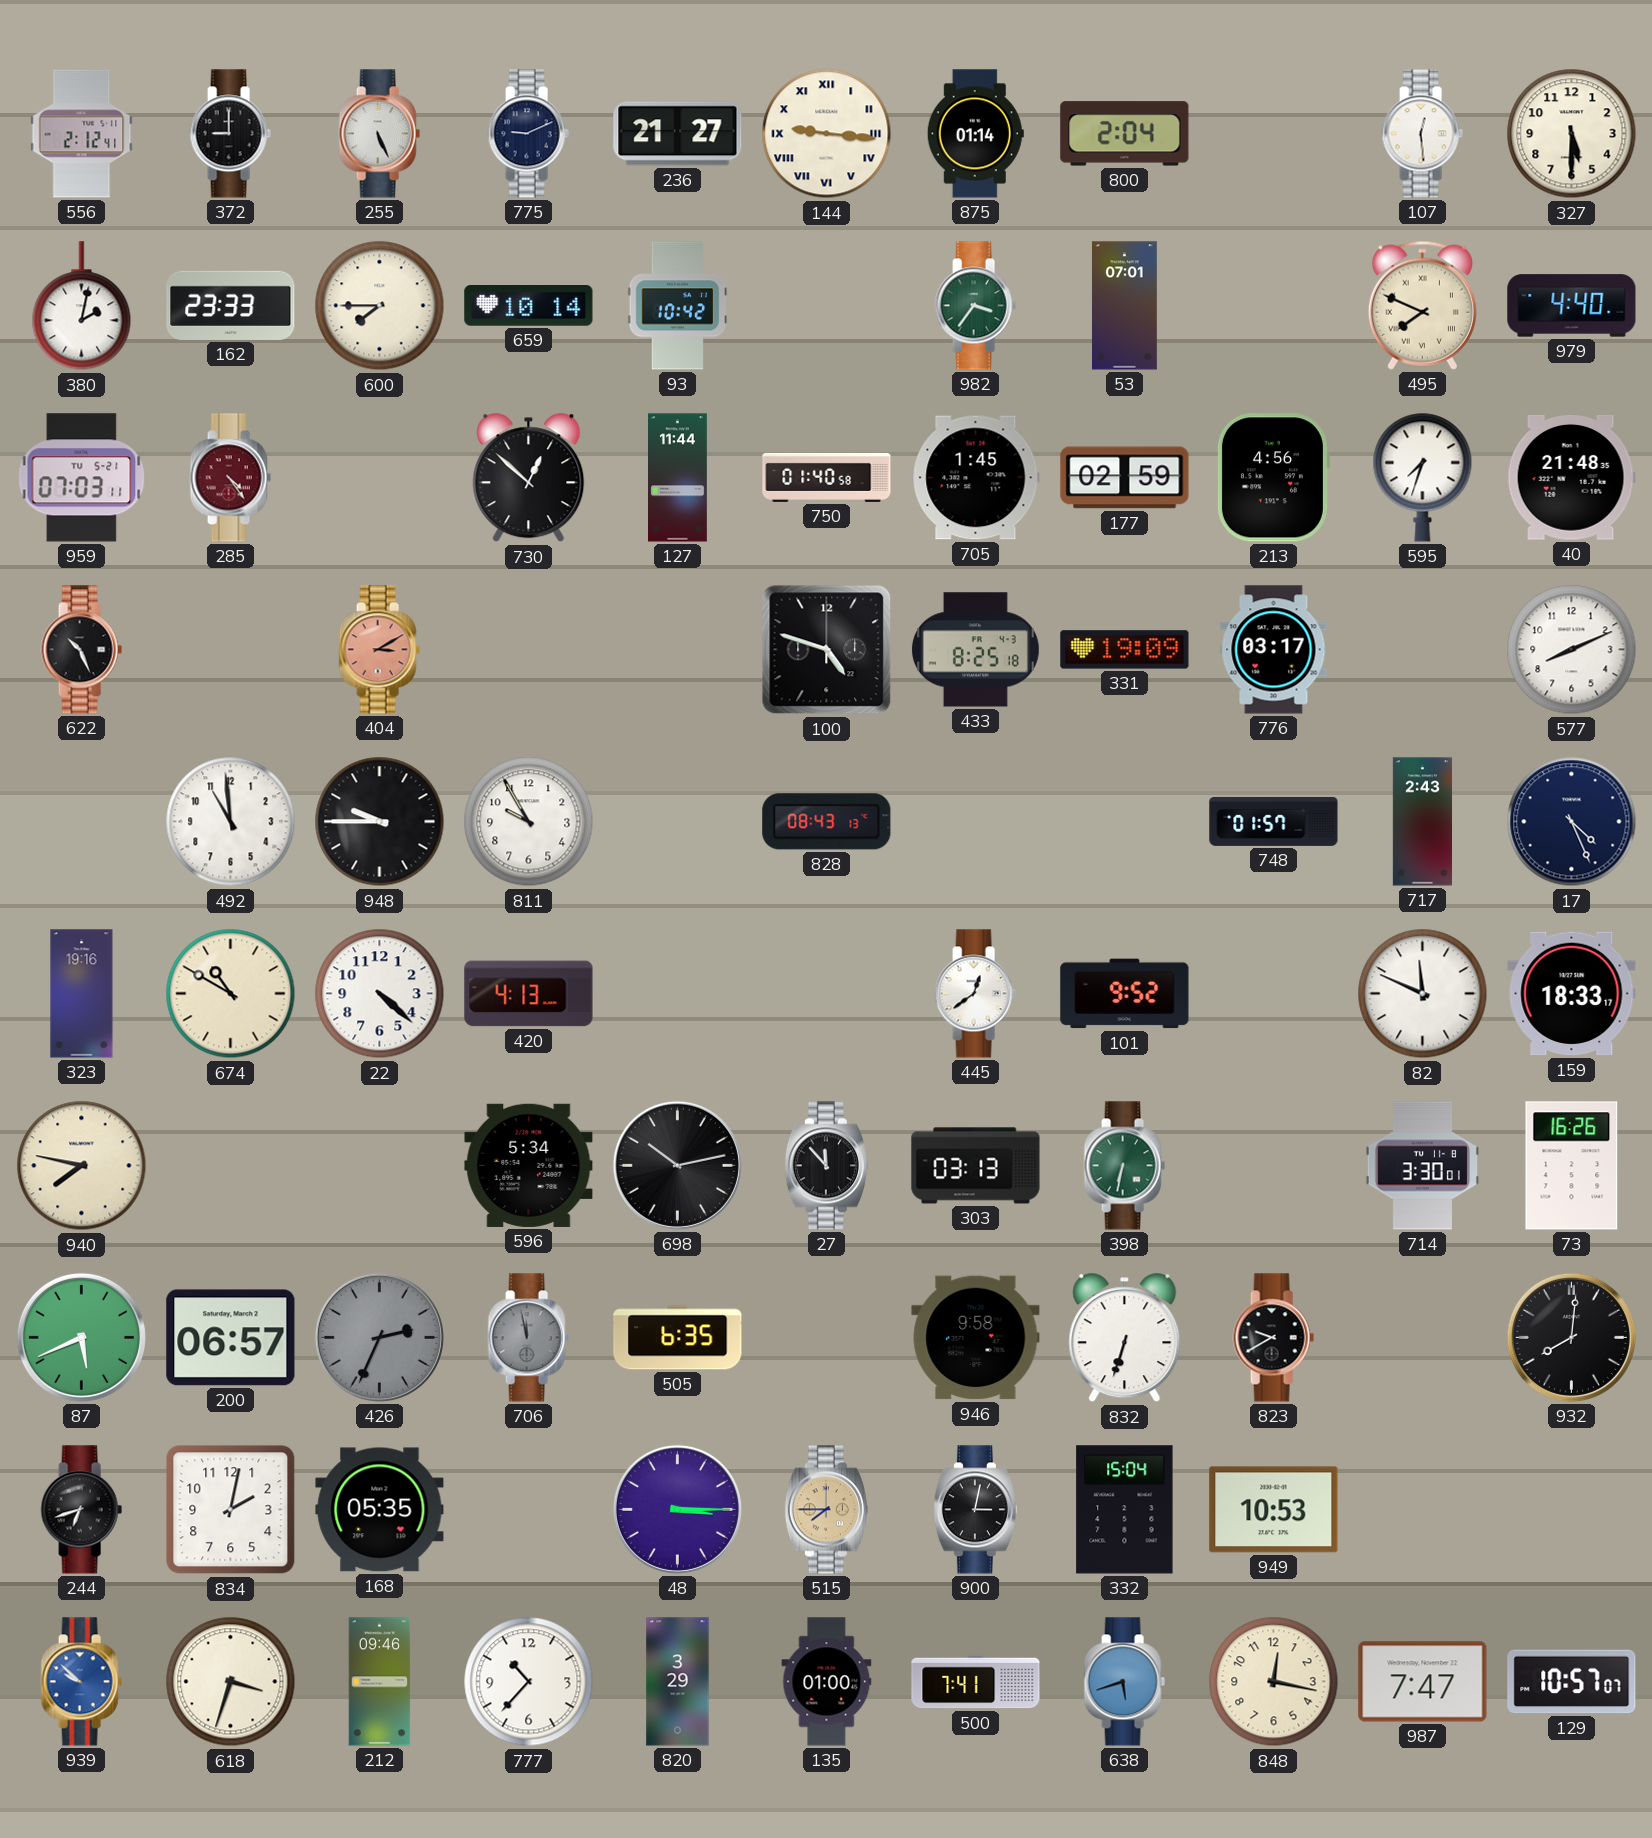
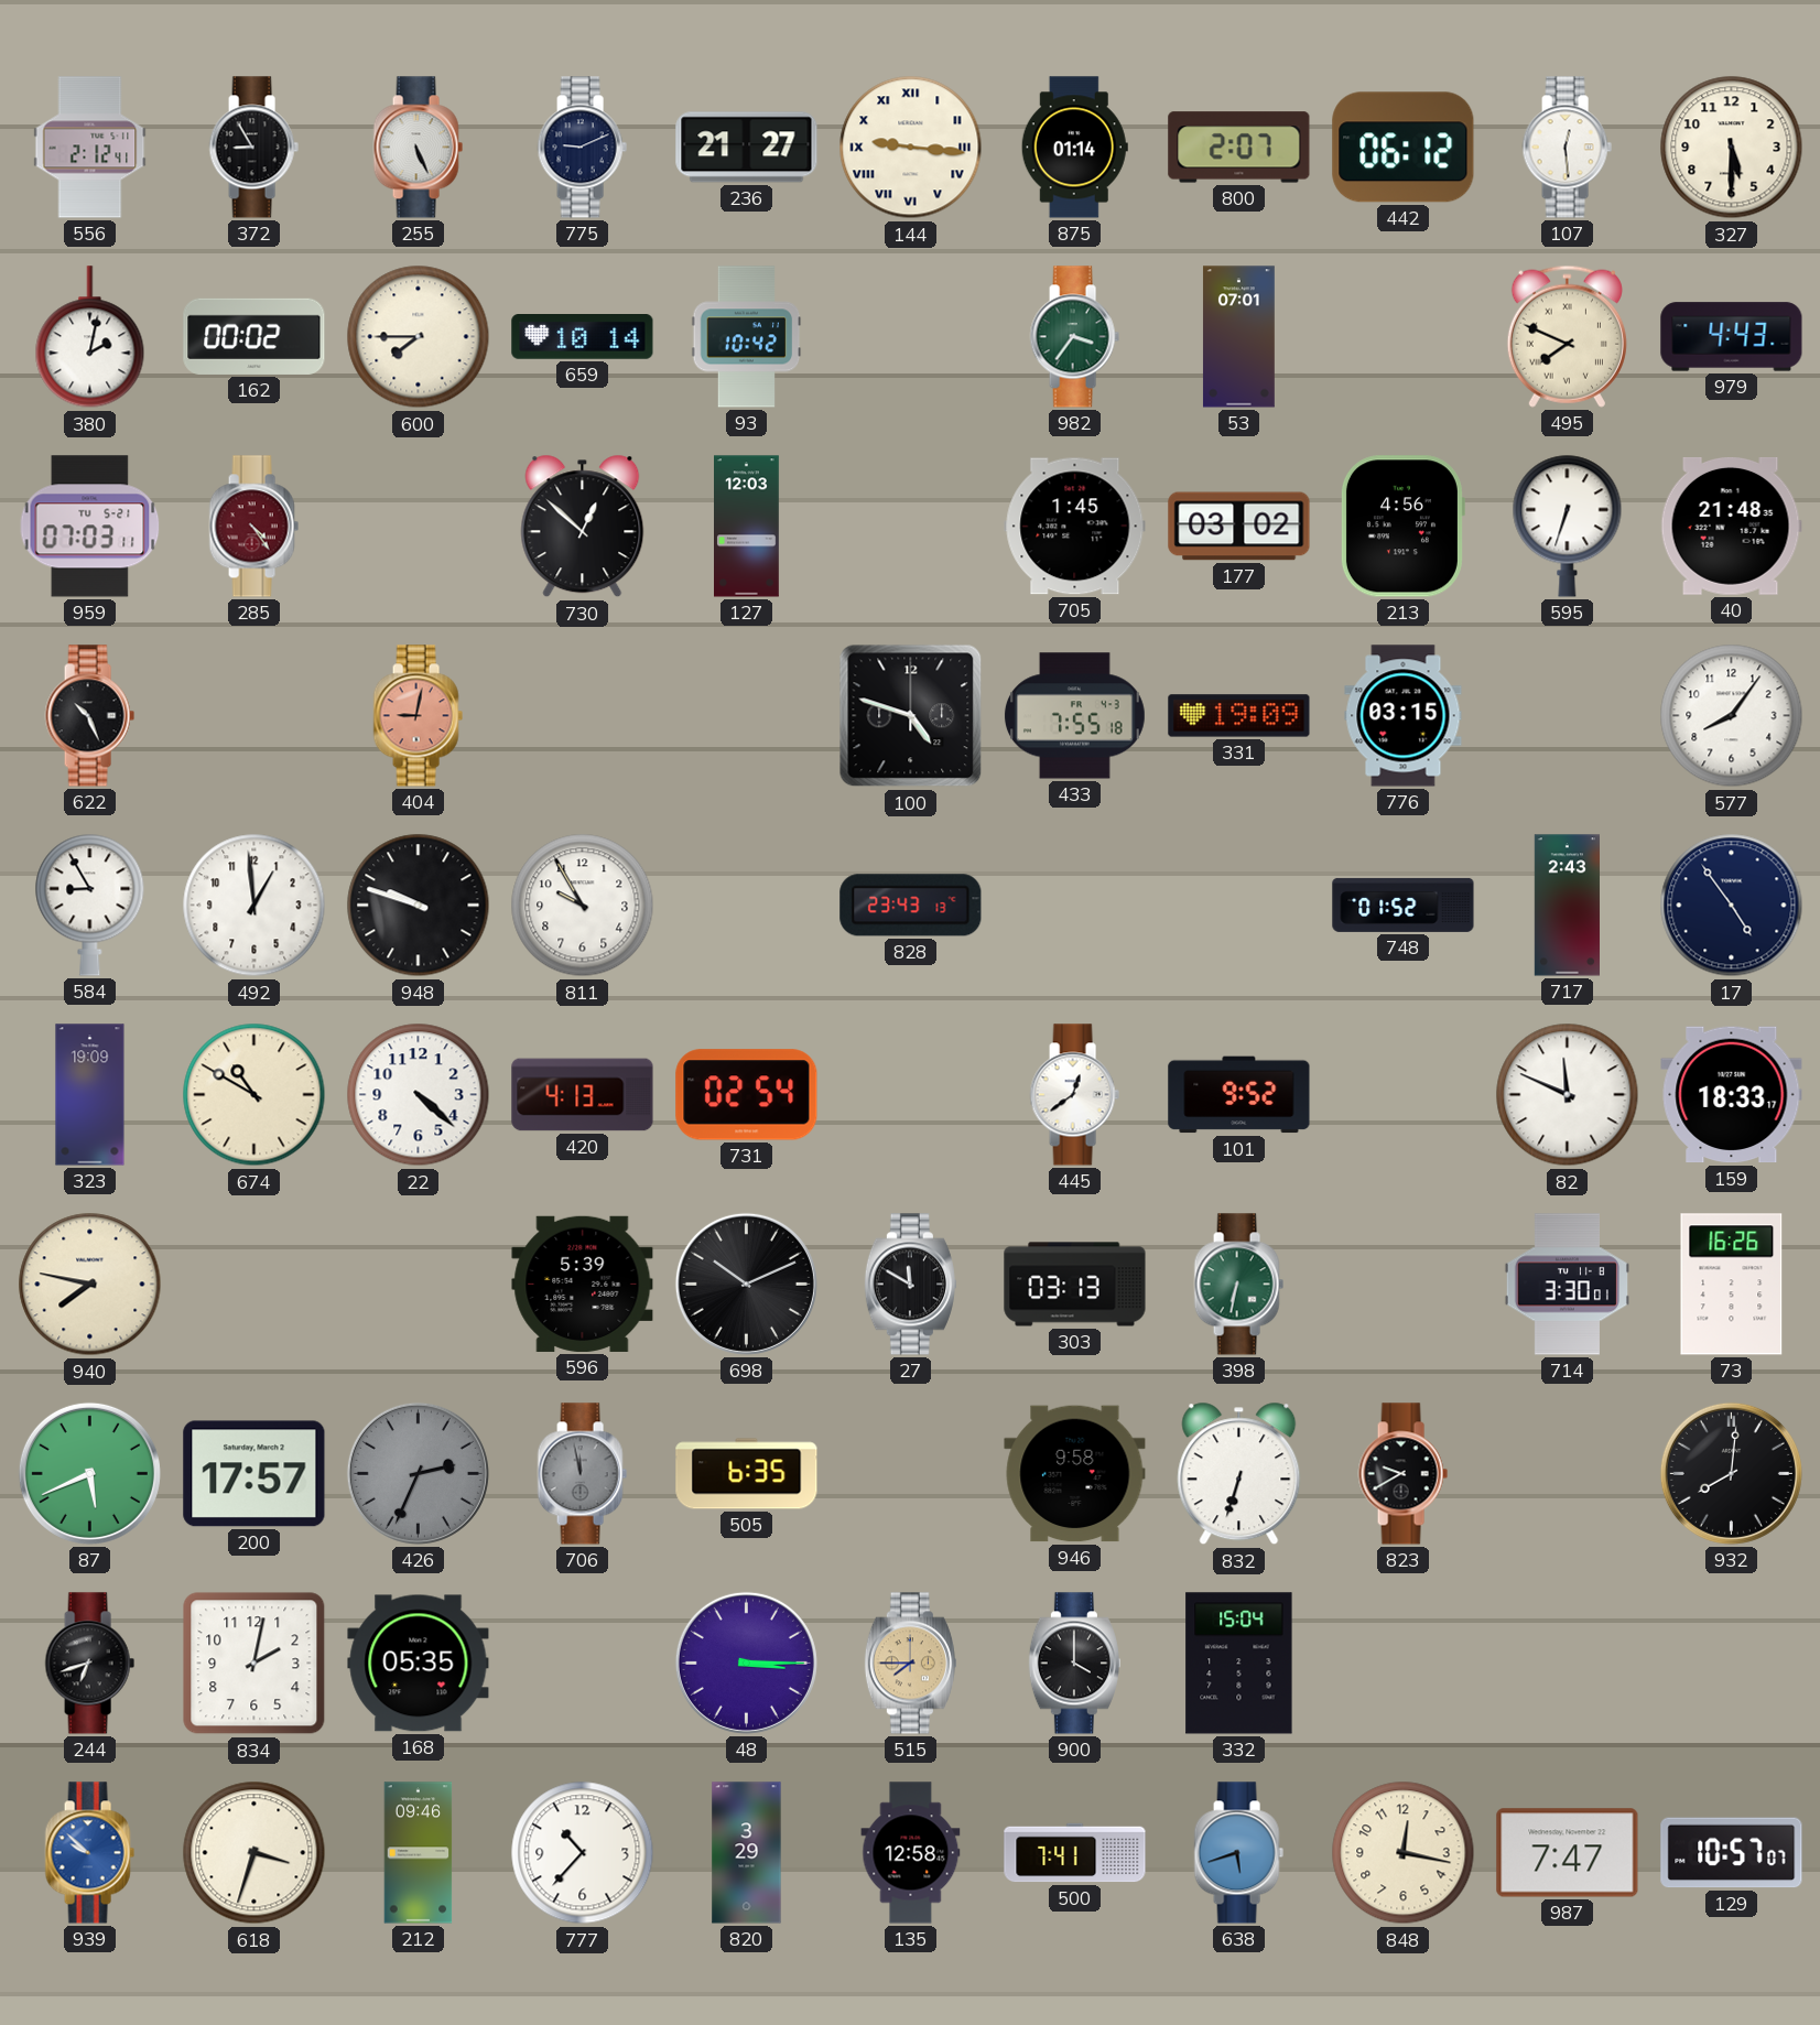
372: 9:00 -> 8:55 (253, 148)
800: 2:04 -> 2:07 (1239, 148)
442: none -> 06:12 (1404, 148)
162: 23:33 -> 00:02 (254, 336)
979: 4:40 -> 4:43 (1732, 337)
127: 11:44 -> 12:03 (747, 527)
750: 01:40 -> none (827, 477)
177: 02:59 -> 03:02 (1239, 527)
595: 7:33 -> 6:33 (1568, 526)
404: 3:10 -> 9:02 (418, 716)
433: 8:25 -> 7:55 (1074, 716)
776: 03:17 -> 03:15 (1404, 716)
577: 8:11 -> 8:06 (1732, 716)
584: none -> 8:55 (90, 905)
492: 10:59 -> 12:59 (254, 906)
948: 9:45 -> 9:48 (419, 906)
828: 08:43 -> 23:43 (911, 906)
748: 01:57 -> 01:52 (1404, 905)
17: 4:26 -> 4:54 (1732, 906)
323: 19:16 -> 19:09 (90, 1095)
731: none -> 02:54 (747, 1095)
596: 5:34 -> 5:39 (583, 1284)
698: 10:13 -> 10:11 (746, 1284)
27: 11:53 -> 11:50 (910, 1285)
200: 06:57 -> 17:57 (254, 1474)
900: 3:02 -> 4:00 (1074, 1664)
949: 10:53 -> none (1274, 1510)
135: 01:00 -> 12:58 (911, 1853)
